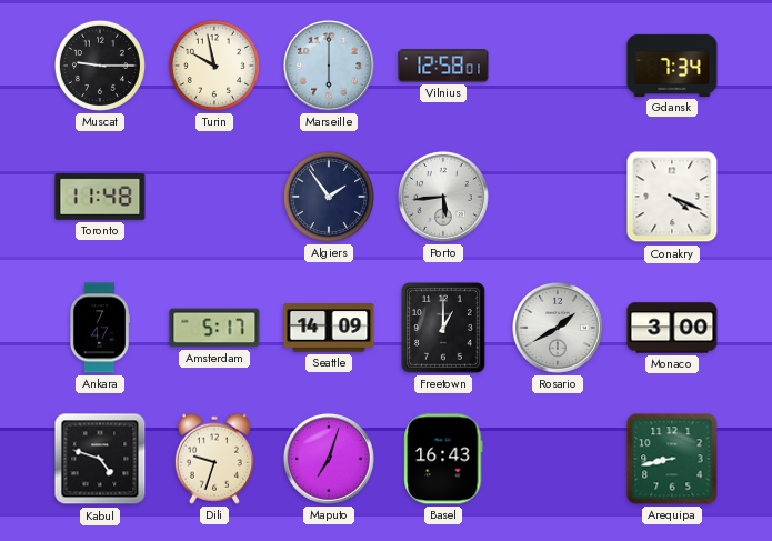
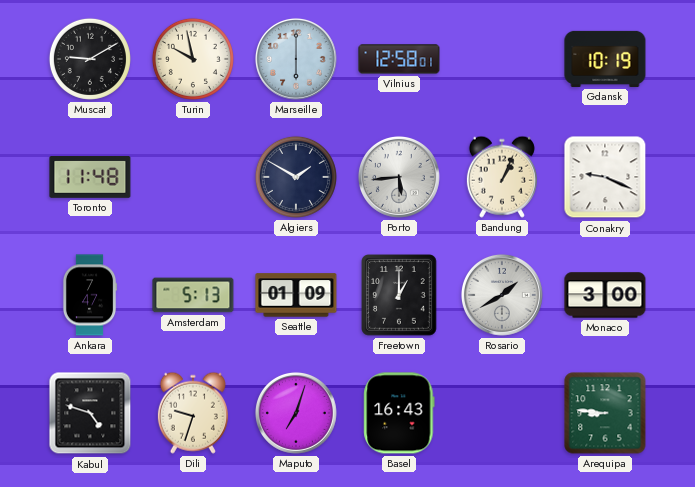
Muscat: 9:15 -> 9:10 (90, 59)
Gdansk: 7:34 -> 10:19 (605, 59)
Algiers: 1:54 -> 1:50 (296, 177)
Bandung: none -> 1:04 (502, 177)
Conakry: 4:19 -> 9:19 (605, 177)
Amsterdam: 5:17 -> 5:13 (193, 295)
Seattle: 14:09 -> 01:09 (296, 295)
Arequipa: 8:43 -> 8:46 (605, 413)
